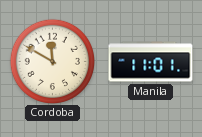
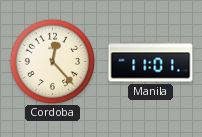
Cordoba: 11:50 -> 12:23 (52, 61)
